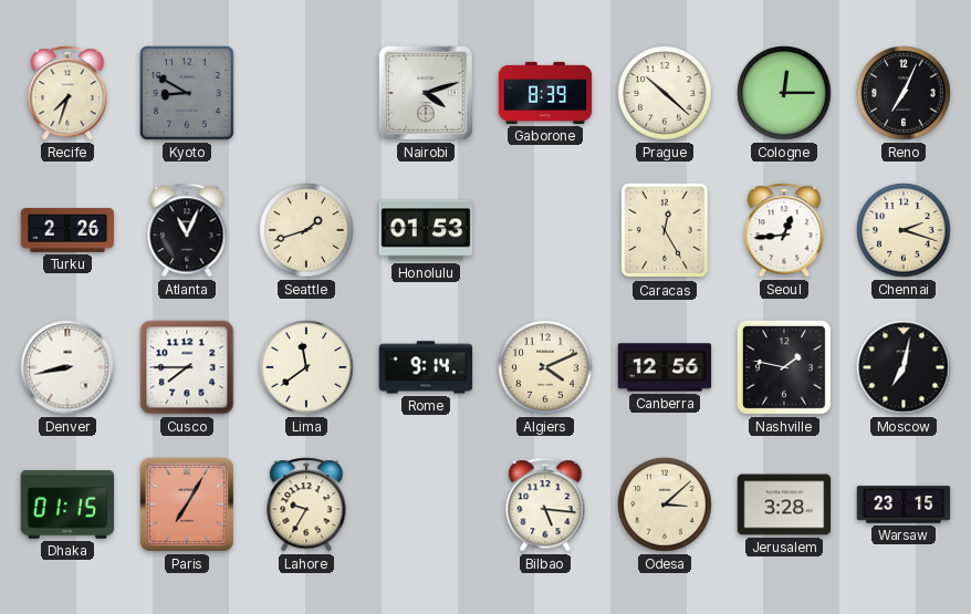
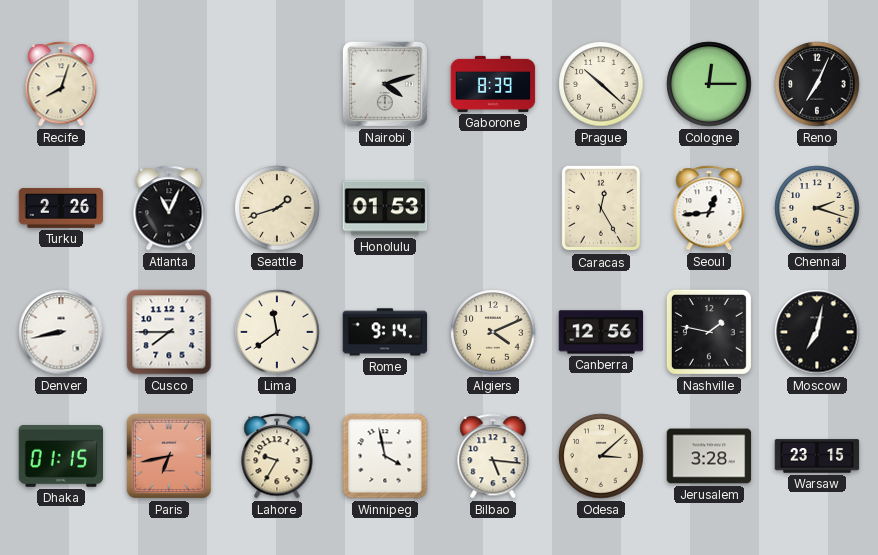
Recife: 7:33 -> 8:03 (61, 84)
Kyoto: 8:50 -> none (187, 93)
Paris: 7:05 -> 6:43 (169, 456)
Winnipeg: none -> 3:58 (385, 456)
